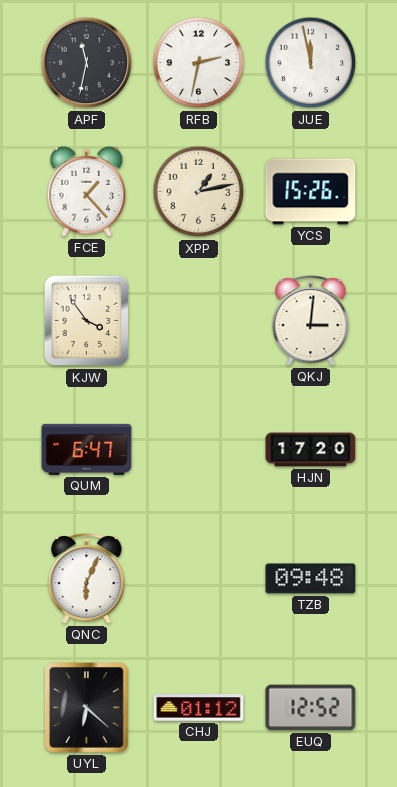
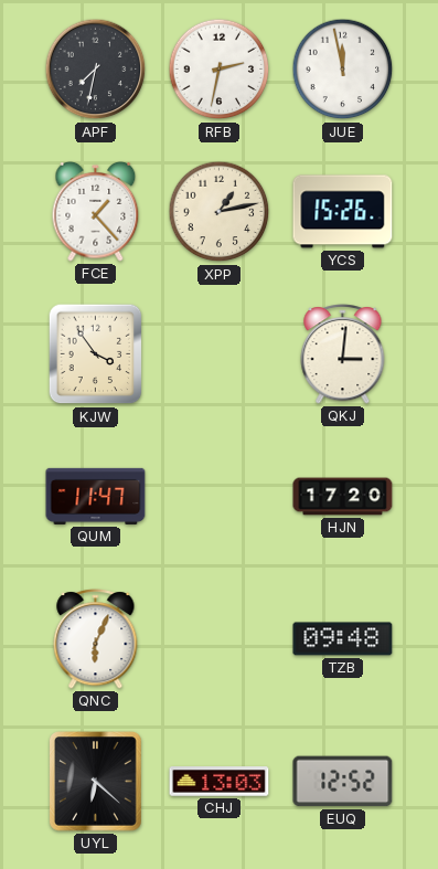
APF: 11:32 -> 7:32 (96, 70)
QUM: 6:47 -> 11:47 (96, 496)
CHJ: 01:12 -> 13:03 (220, 782)
